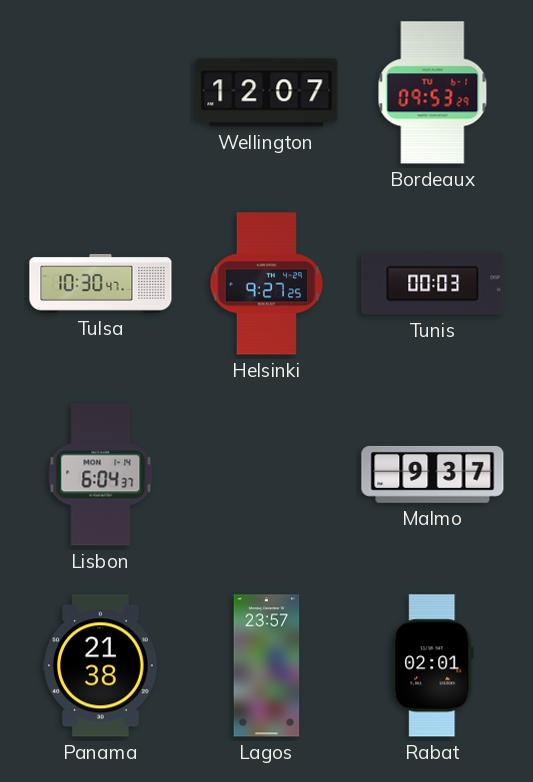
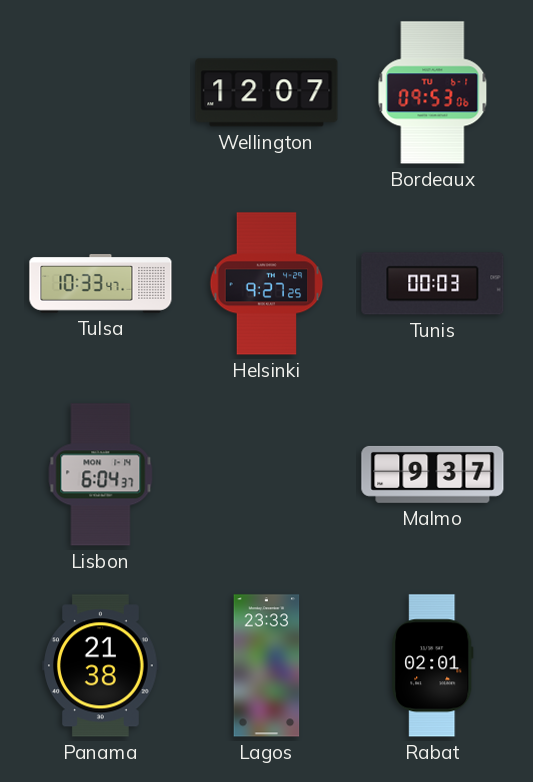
Bordeaux: 09:53:29 -> 09:53:06 (433, 93)
Tulsa: 10:30 -> 10:33 (101, 284)
Lagos: 23:57 -> 23:33 (267, 666)
